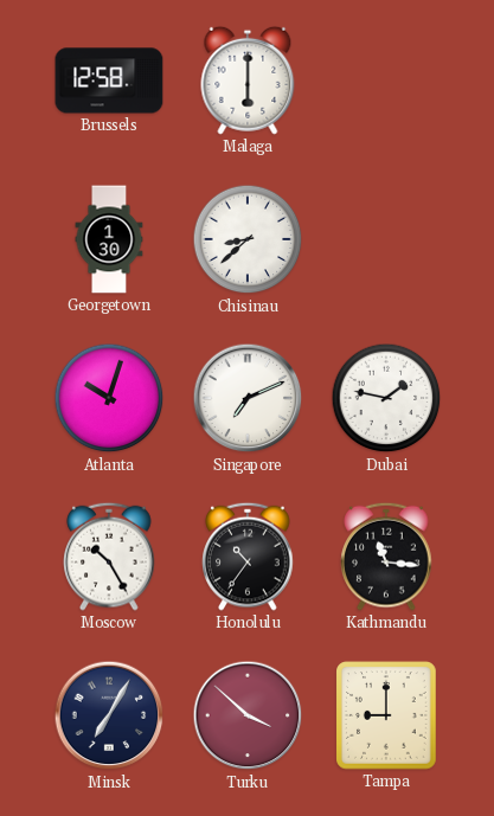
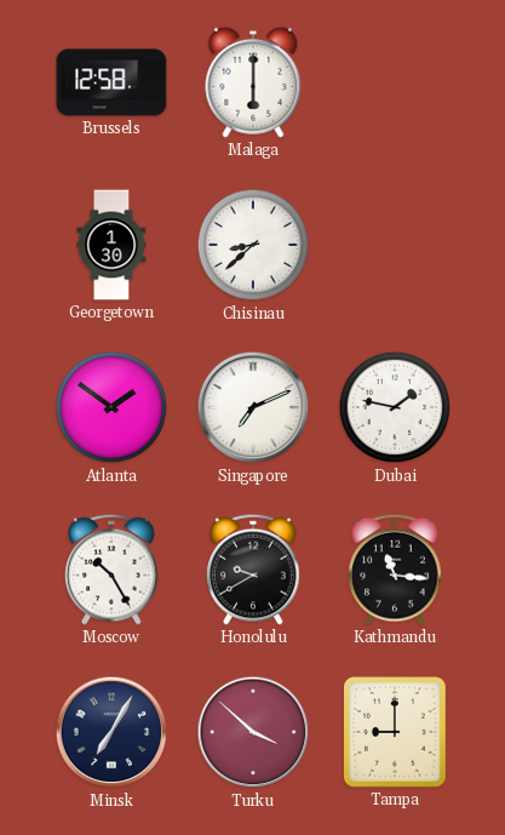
Atlanta: 10:03 -> 1:51 (111, 407)
Honolulu: 10:36 -> 9:40 (253, 570)
